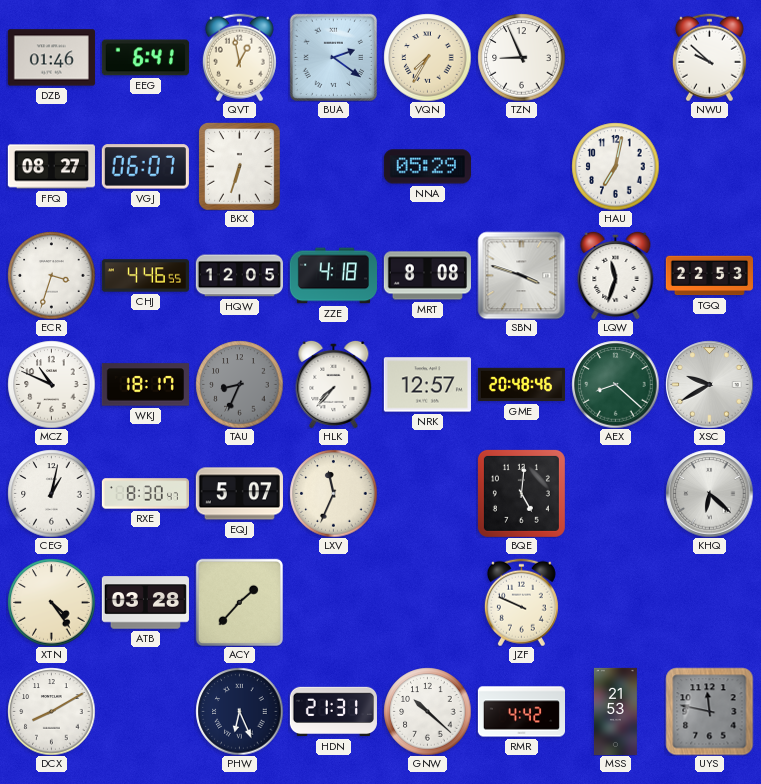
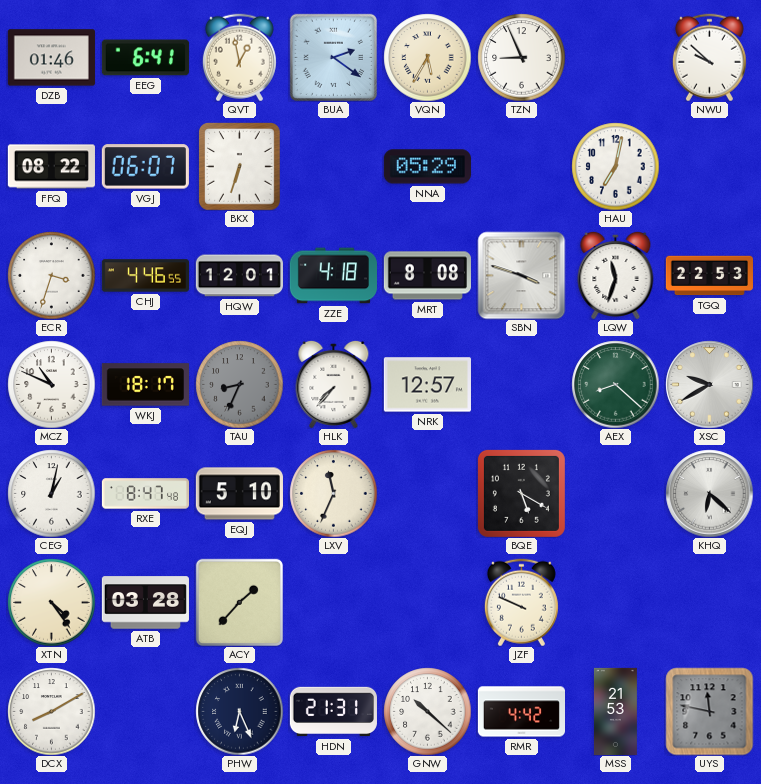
VQN: 7:35 -> 5:35 (427, 57)
FFQ: 08:27 -> 08:22 (51, 167)
HQW: 12:05 -> 12:01 (239, 276)
GME: 20:48 -> none (521, 385)
RXE: 8:30 -> 8:47 (145, 494)
EQJ: 5:07 -> 5:10 (239, 494)
BQE: 5:01 -> 5:20 (521, 493)
